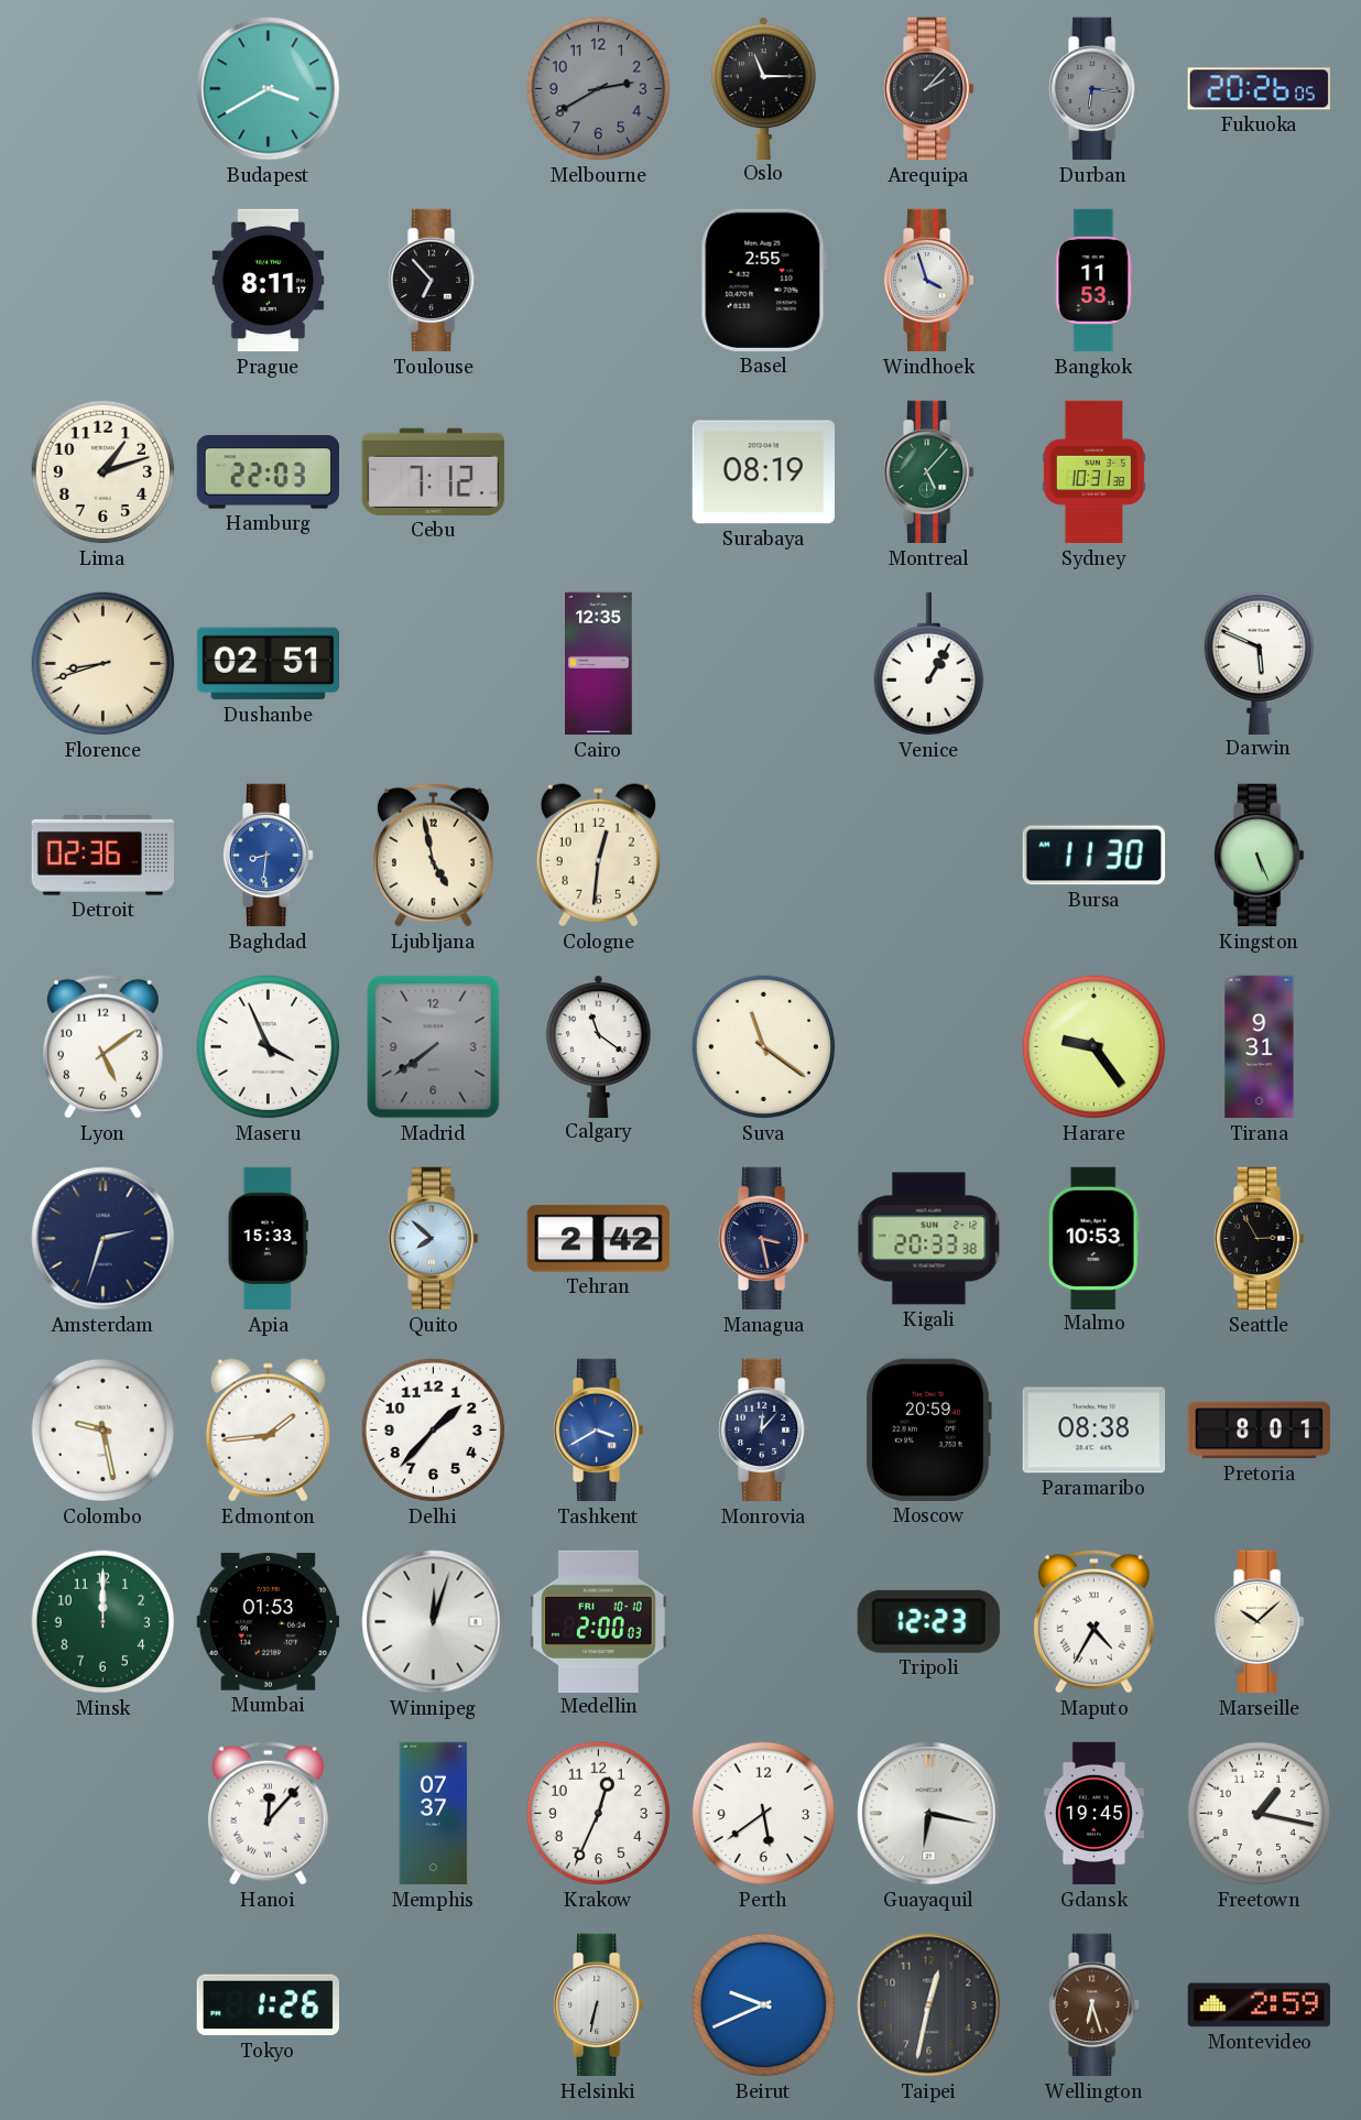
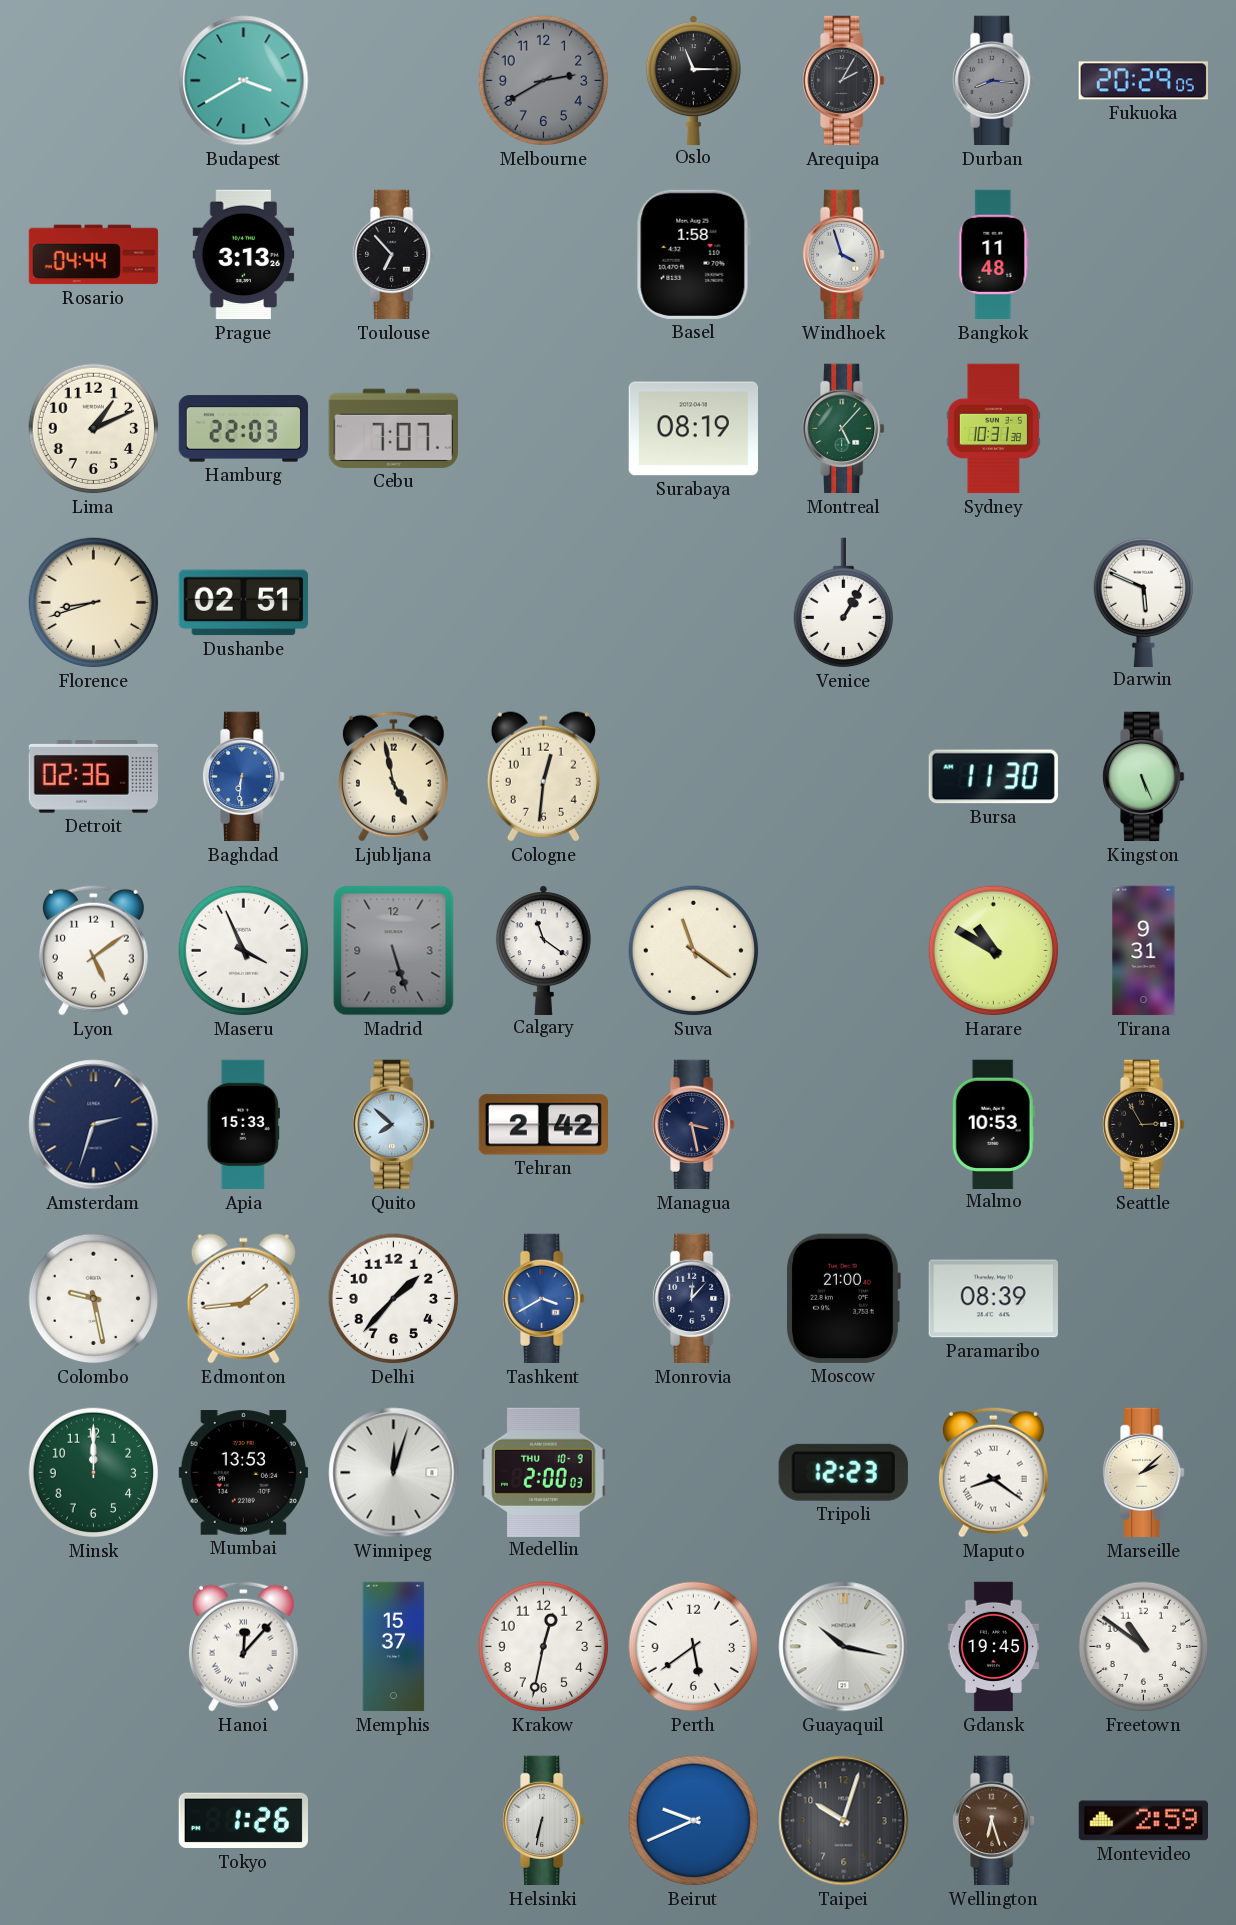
Arequipa: 2:07 -> 2:05 (844, 81)
Durban: 6:16 -> 8:16 (994, 81)
Fukuoka: 20:26 -> 20:29 (1143, 81)
Rosario: none -> 04:44 (94, 255)
Prague: 8:11 -> 3:13 (244, 255)
Basel: 2:55 -> 1:58 (693, 254)
Bangkok: 11:53 -> 11:48 (994, 255)
Lima: 1:12 -> 1:11 (94, 429)
Cebu: 7:12 -> 7:07 (393, 428)
Cairo: 12:35 -> none (599, 664)
Baghdad: 8:31 -> 6:31 (244, 777)
Madrid: 7:39 -> 5:27 (394, 951)
Harare: 9:24 -> 10:50 (994, 951)
Kigali: 20:33 -> none (929, 1239)
Moscow: 20:59 -> 21:00 (844, 1298)
Paramaribo: 08:38 -> 08:39 (993, 1299)
Pretoria: 8:01 -> none (1259, 1431)
Mumbai: 01:53 -> 13:53 (243, 1473)
Medellin date: FRI 10-10 -> THU 10-9 (544, 1472)
Maputo: 4:35 -> 8:21 (993, 1472)
Marseille: 10:08 -> 2:08 (1144, 1473)
Memphis: 07:37 -> 15:37 (394, 1647)
Krakow: 12:34 -> 12:32 (544, 1647)
Guayaquil: 6:17 -> 10:17 (844, 1647)
Freetown: 1:17 -> 10:51 (1144, 1647)
Taipei: 12:32 -> 10:03 (844, 1821)
